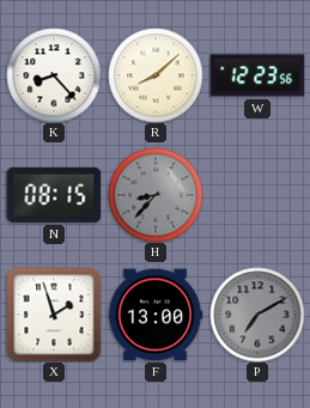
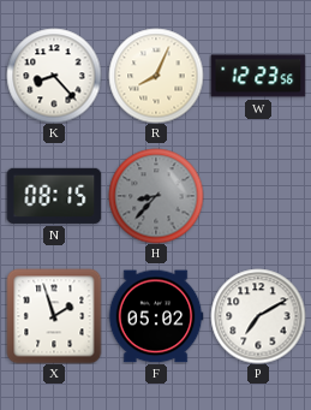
R: 8:08 -> 8:04 (156, 76)
F: 13:00 -> 05:02 (156, 316)
P dial: grey -> white (258, 316)
